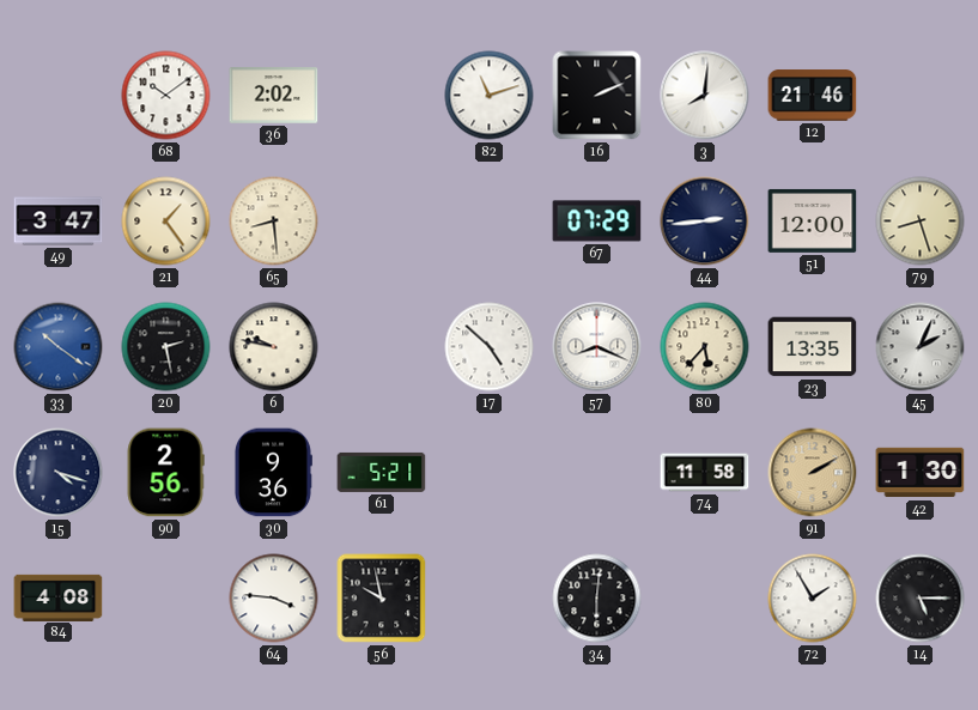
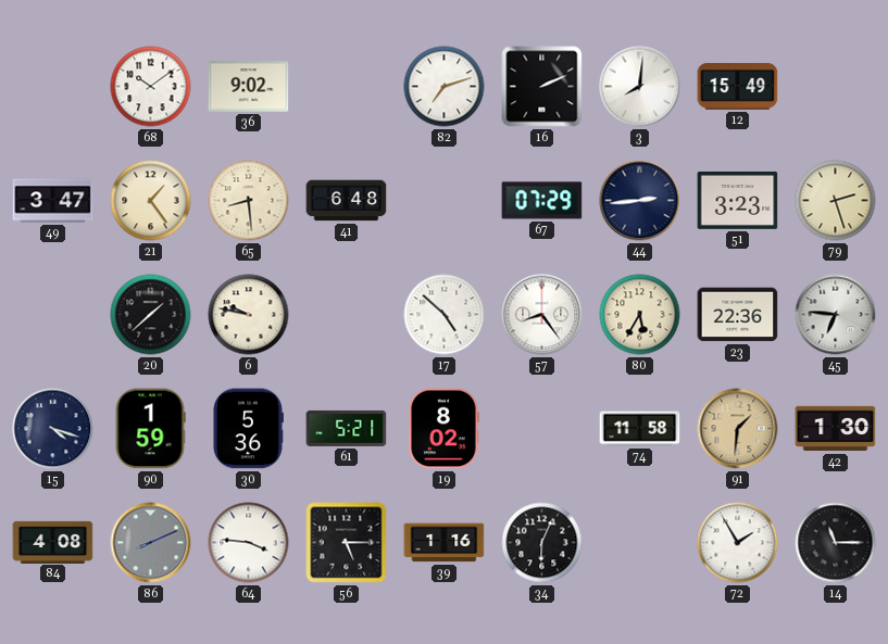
36: 2:02 -> 9:02 (249, 87)
82: 11:12 -> 7:12 (445, 87)
12: 21:46 -> 15:49 (738, 87)
41: none -> 6:48 (347, 201)
51: 12:00 -> 3:23 (738, 200)
79: 8:27 -> 2:27 (836, 201)
33: 10:21 -> none (59, 347)
20: 2:28 -> 1:38 (151, 315)
57: 8:19 -> 8:24 (542, 315)
80: 5:37 -> 5:35 (640, 315)
23: 13:35 -> 22:36 (738, 315)
45: 2:04 -> 6:46 (836, 315)
90: 2:56 -> 1:59 (150, 429)
30: 9:36 -> 5:36 (248, 429)
19: none -> 8:02 (443, 429)
91: 2:10 -> 1:31 (738, 429)
86: none -> 8:11 (151, 543)
56: 9:58 -> 5:15 (347, 543)
39: none -> 1:16 (445, 543)
34: 6:01 -> 6:04 (542, 543)
14: 5:15 -> 11:15 (836, 543)
